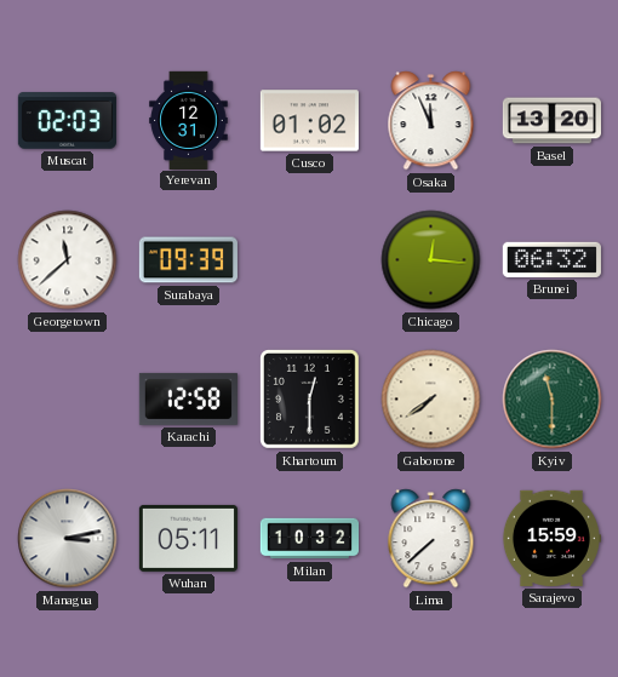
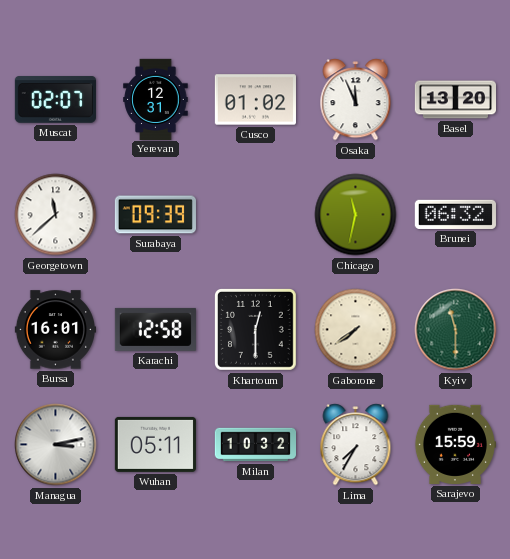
Muscat: 02:03 -> 02:07 (55, 100)
Chicago: 12:16 -> 11:32 (356, 215)
Bursa: none -> 16:01 (55, 330)
Lima: 7:38 -> 7:35 (356, 445)
